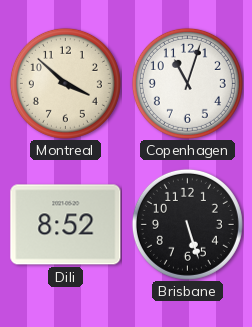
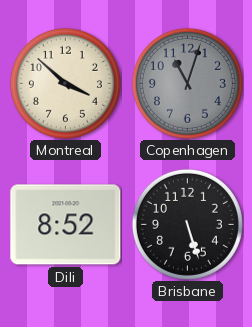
Copenhagen dial: white -> grey (187, 83)
